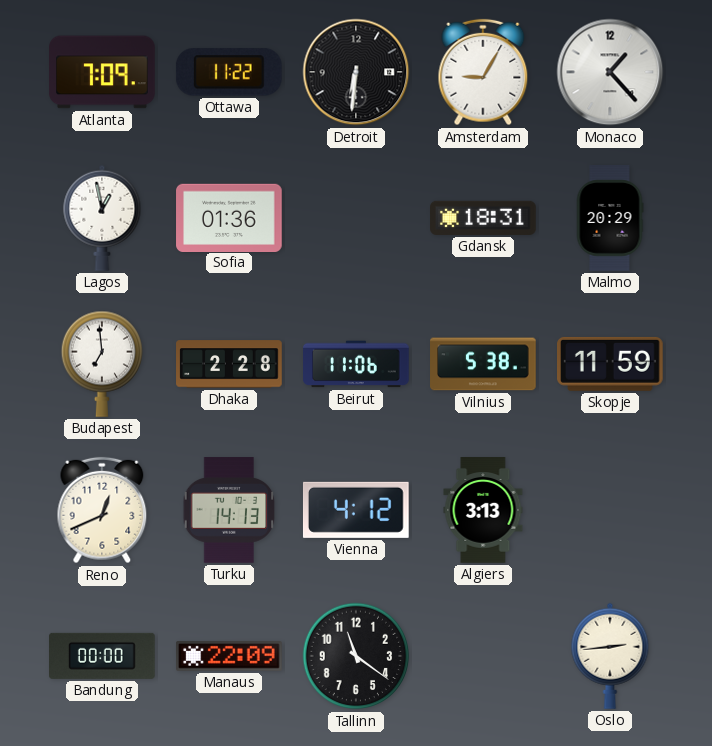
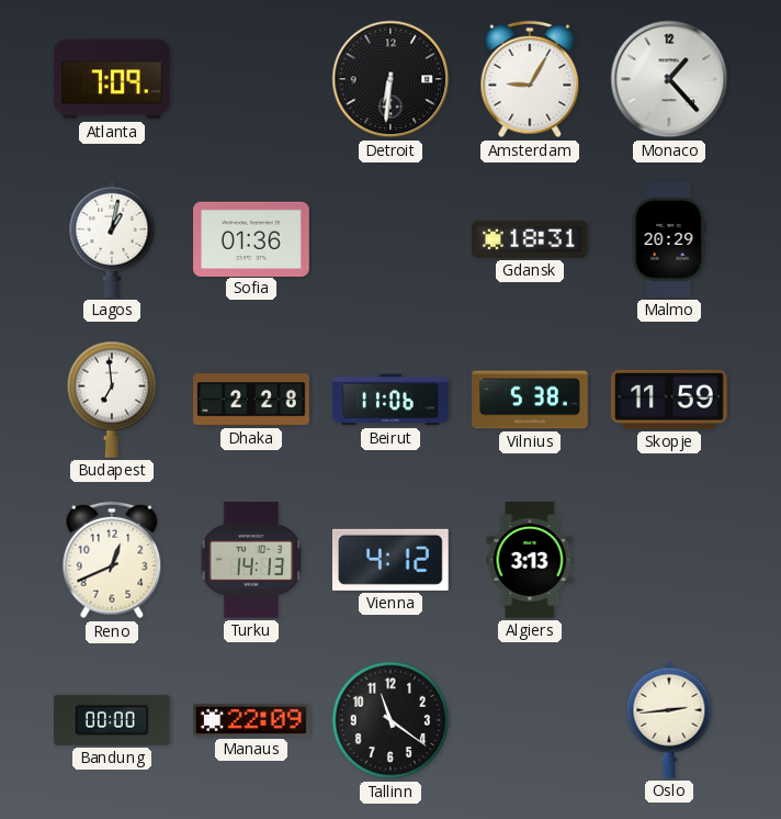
Ottawa: 11:22 -> none (229, 72)
Lagos: 12:58 -> 1:02 (112, 239)
